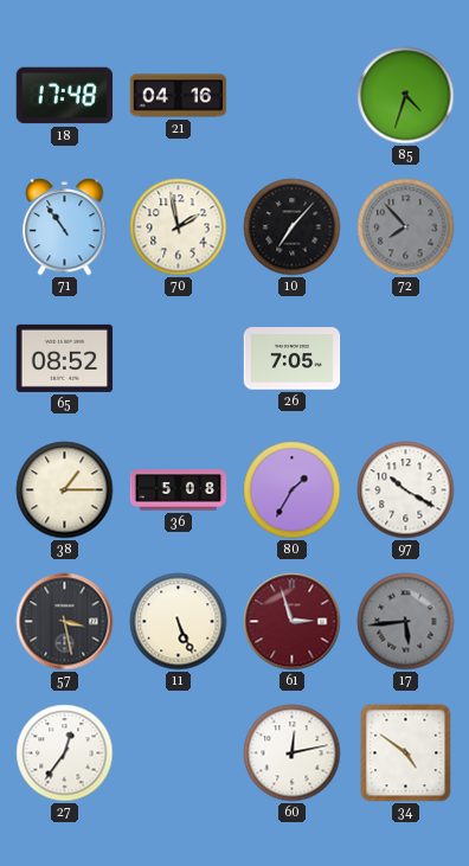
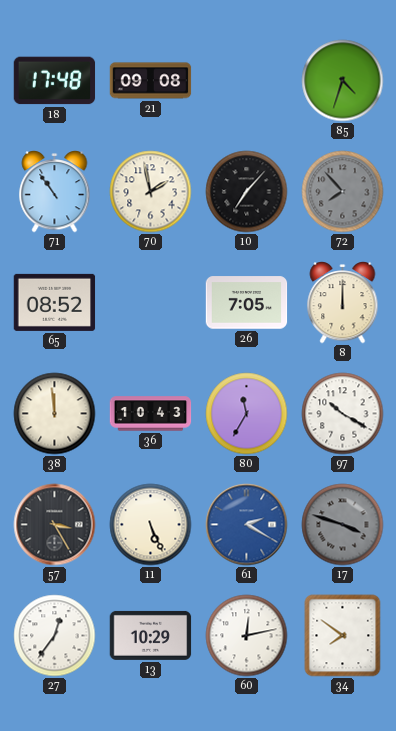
21: 04:16 -> 09:08 (151, 81)
8: none -> 12:00 (343, 303)
38: 1:15 -> 11:59 (55, 414)
36: 5:08 -> 10:43 (151, 414)
80: 1:35 -> 11:35 (247, 414)
57: 3:28 -> 3:25 (55, 525)
61: 2:57 -> 2:20 (247, 525)
61 dial: burgundy -> blue (247, 525)
17: 5:44 -> 3:48 (343, 525)
13: none -> 10:29 (151, 635)
34: 4:51 -> 7:51 (343, 636)
